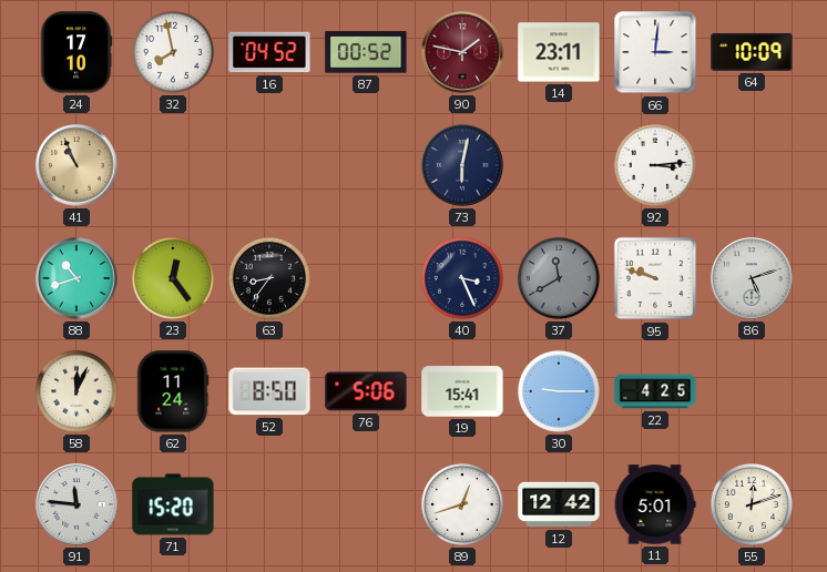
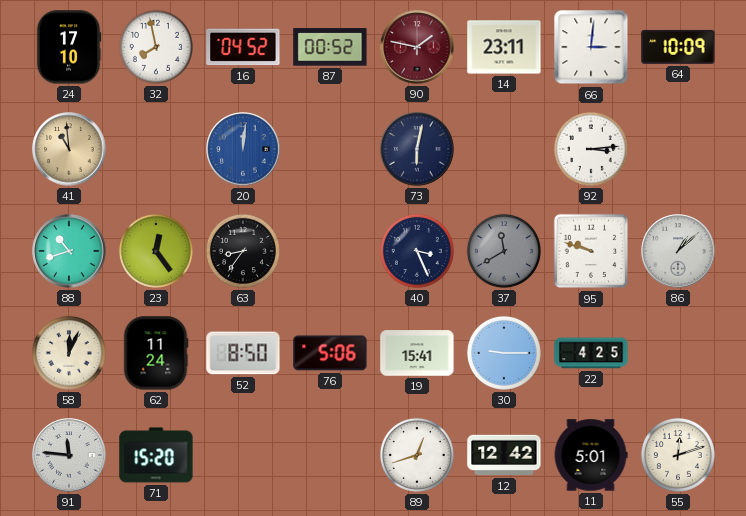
41: 10:56 -> 10:59 (69, 149)
20: none -> 12:01 (243, 149)
86: 5:12 -> 1:08 (678, 251)
